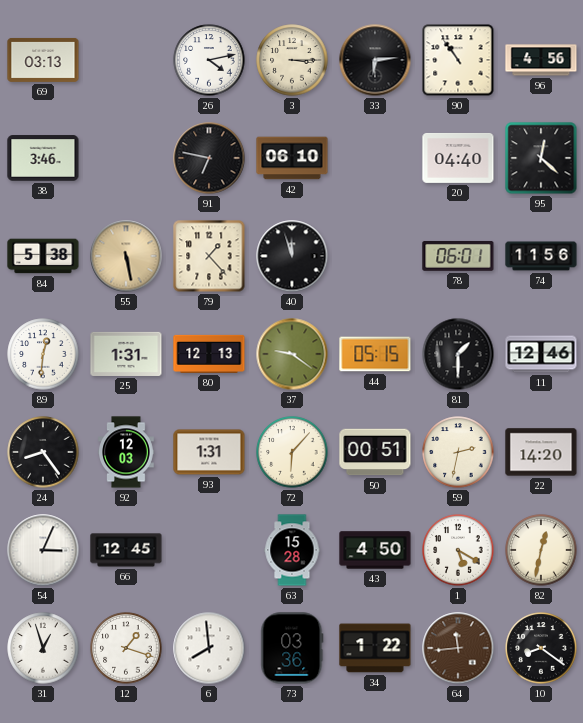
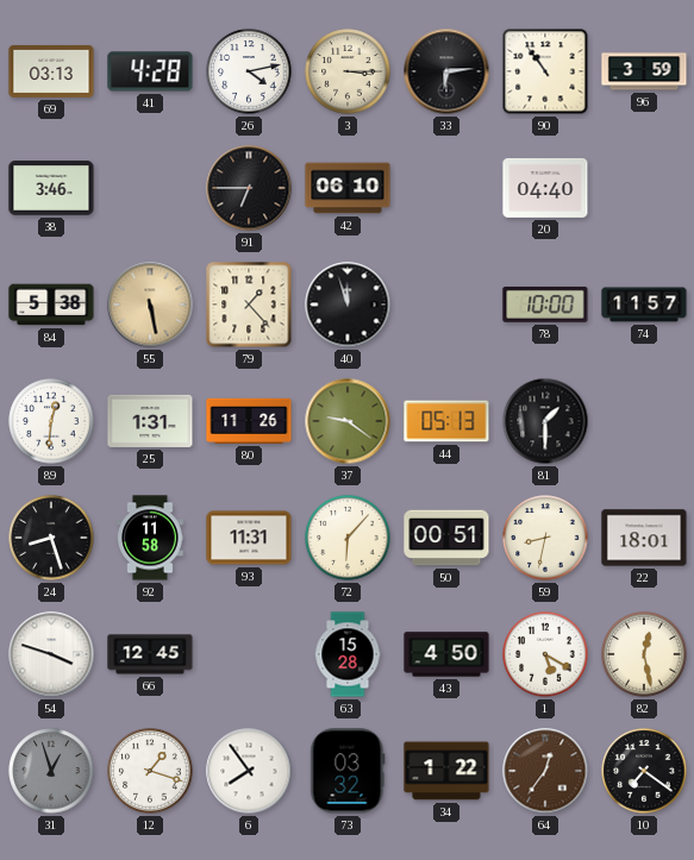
41: none -> 4:28 (150, 71)
96: 4:56 -> 3:59 (644, 71)
91: 6:47 -> 6:45 (249, 188)
95: 12:22 -> none (541, 158)
78: 06:01 -> 10:00 (545, 305)
74: 11:56 -> 11:57 (644, 305)
80: 12:13 -> 11:26 (249, 421)
44: 05:15 -> 05:13 (446, 421)
11: 12:46 -> none (541, 354)
24: 8:24 -> 8:27 (51, 538)
92: 12:03 -> 11:58 (150, 538)
93: 1:31 -> 11:31 (249, 538)
59: 2:32 -> 8:32 (545, 538)
22: 14:20 -> 18:01 (644, 538)
54: 3:04 -> 3:48 (51, 654)
82: 12:32 -> 12:28 (644, 654)
31 dial: white -> grey (51, 771)
6: 7:59 -> 7:54 (249, 771)
73: 03:36 -> 03:32 (348, 771)
64: 11:44 -> 12:36 (545, 771)
10: 8:21 -> 7:21 (644, 771)
